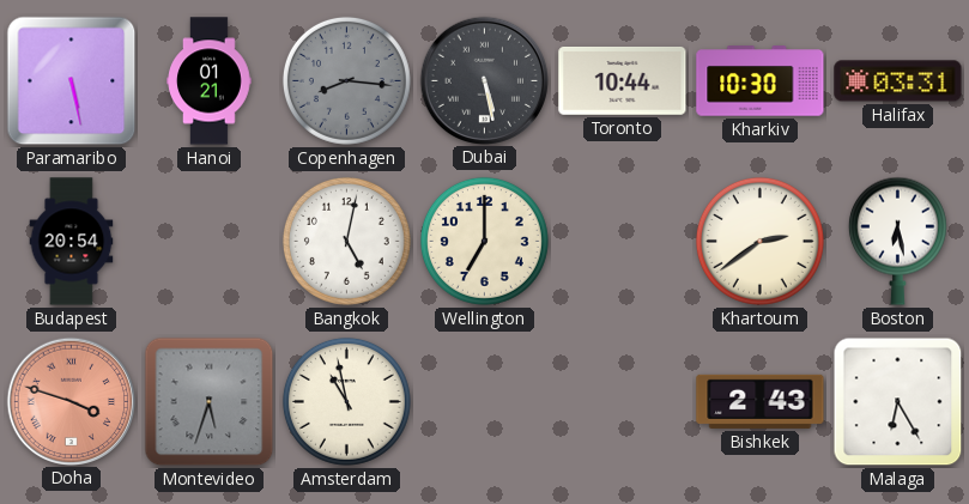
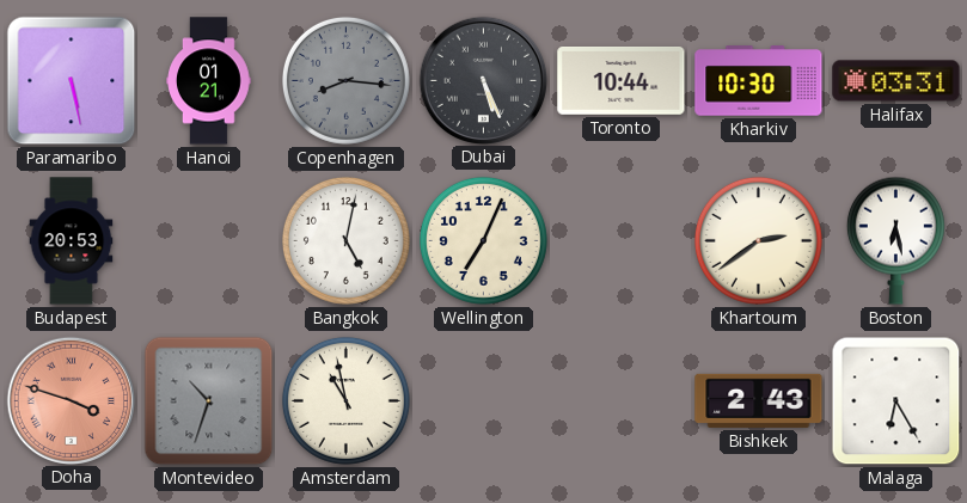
Dubai: 5:28 -> 5:26 (483, 80)
Budapest: 20:54 -> 20:53 (72, 241)
Wellington: 7:00 -> 7:04 (483, 240)
Montevideo: 5:33 -> 10:33 (209, 401)
